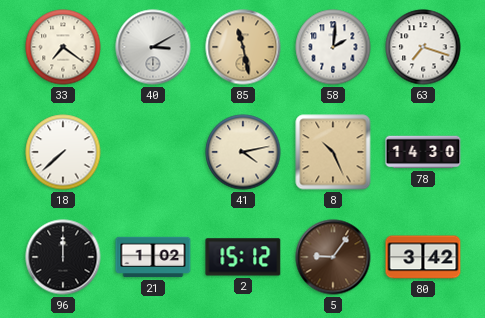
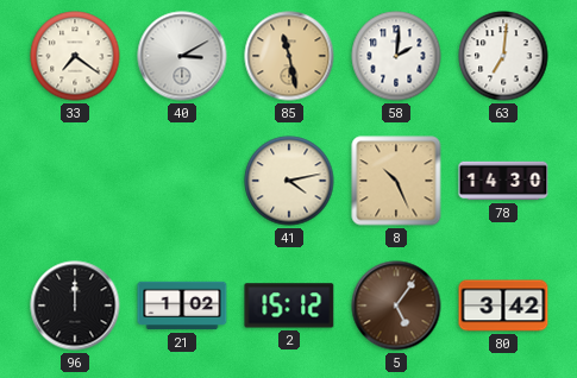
63: 7:18 -> 7:01 (503, 56)
18: 7:38 -> none (63, 152)
5: 9:06 -> 5:06 (396, 305)
